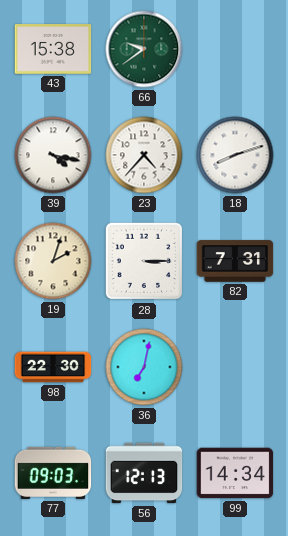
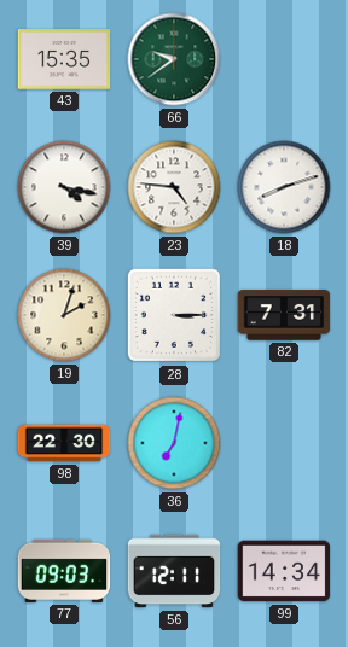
43: 15:38 -> 15:35 (64, 60)
23: 4:37 -> 4:46 (174, 187)
56: 12:13 -> 12:11 (174, 571)
